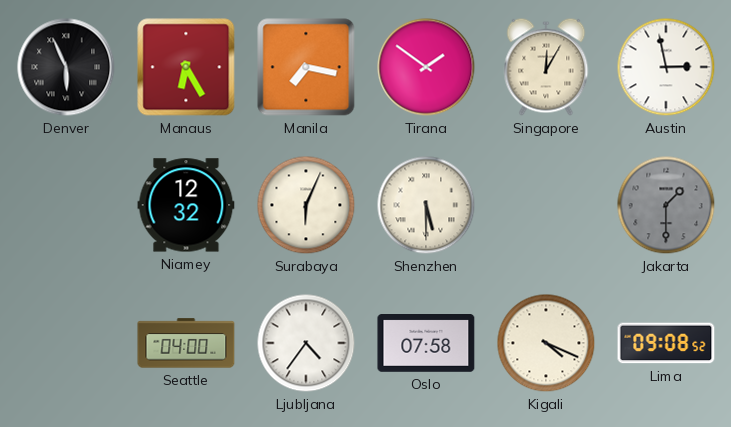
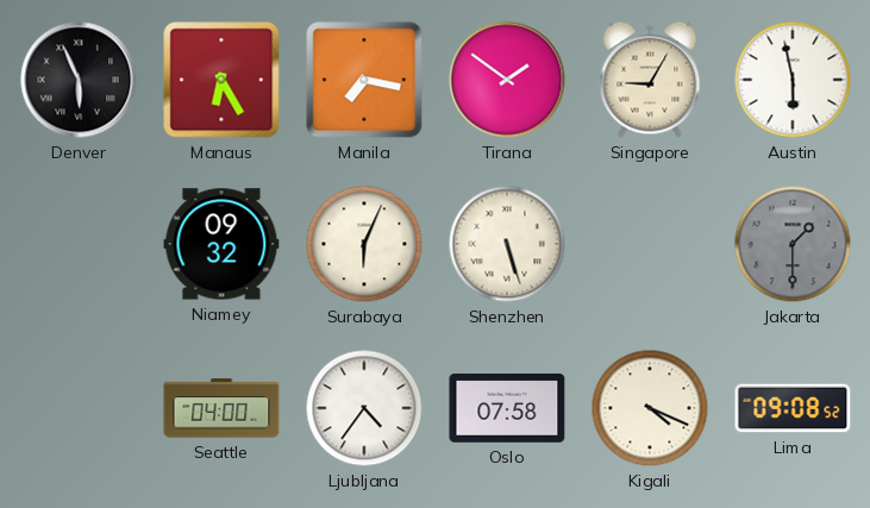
Singapore: 12:05 -> 9:05 (650, 80)
Austin: 2:58 -> 5:58 (793, 80)
Niamey: 12:32 -> 09:32 (221, 244)
Shenzhen: 5:30 -> 5:27 (507, 244)
